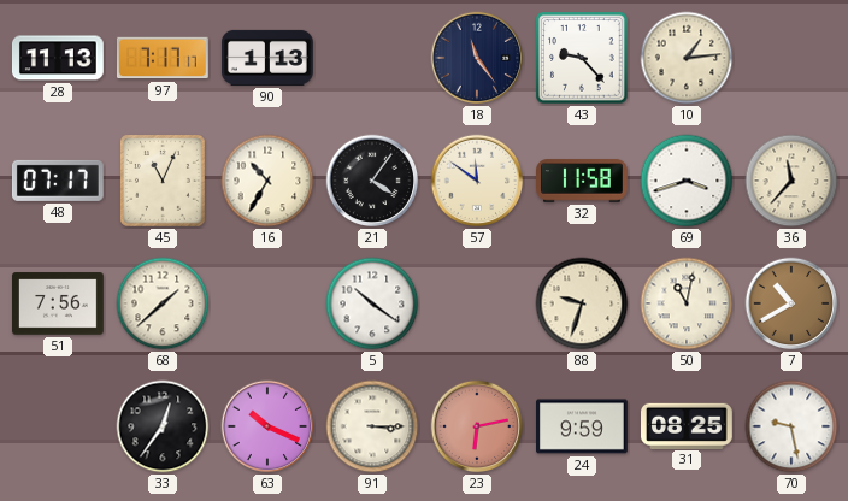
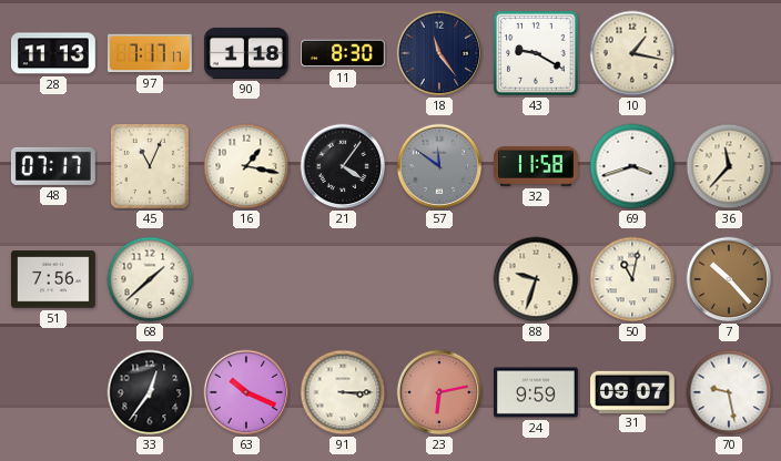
90: 1:13 -> 1:18 (246, 53)
11: none -> 8:30 (344, 53)
43: 9:23 -> 9:20 (536, 53)
10: 1:14 -> 1:17 (632, 53)
16: 10:35 -> 1:17 (246, 166)
57 dial: cream -> grey (439, 166)
5: 10:21 -> none (372, 303)
7: 10:40 -> 10:23 (729, 279)
31: 08:25 -> 09:07 (633, 391)
